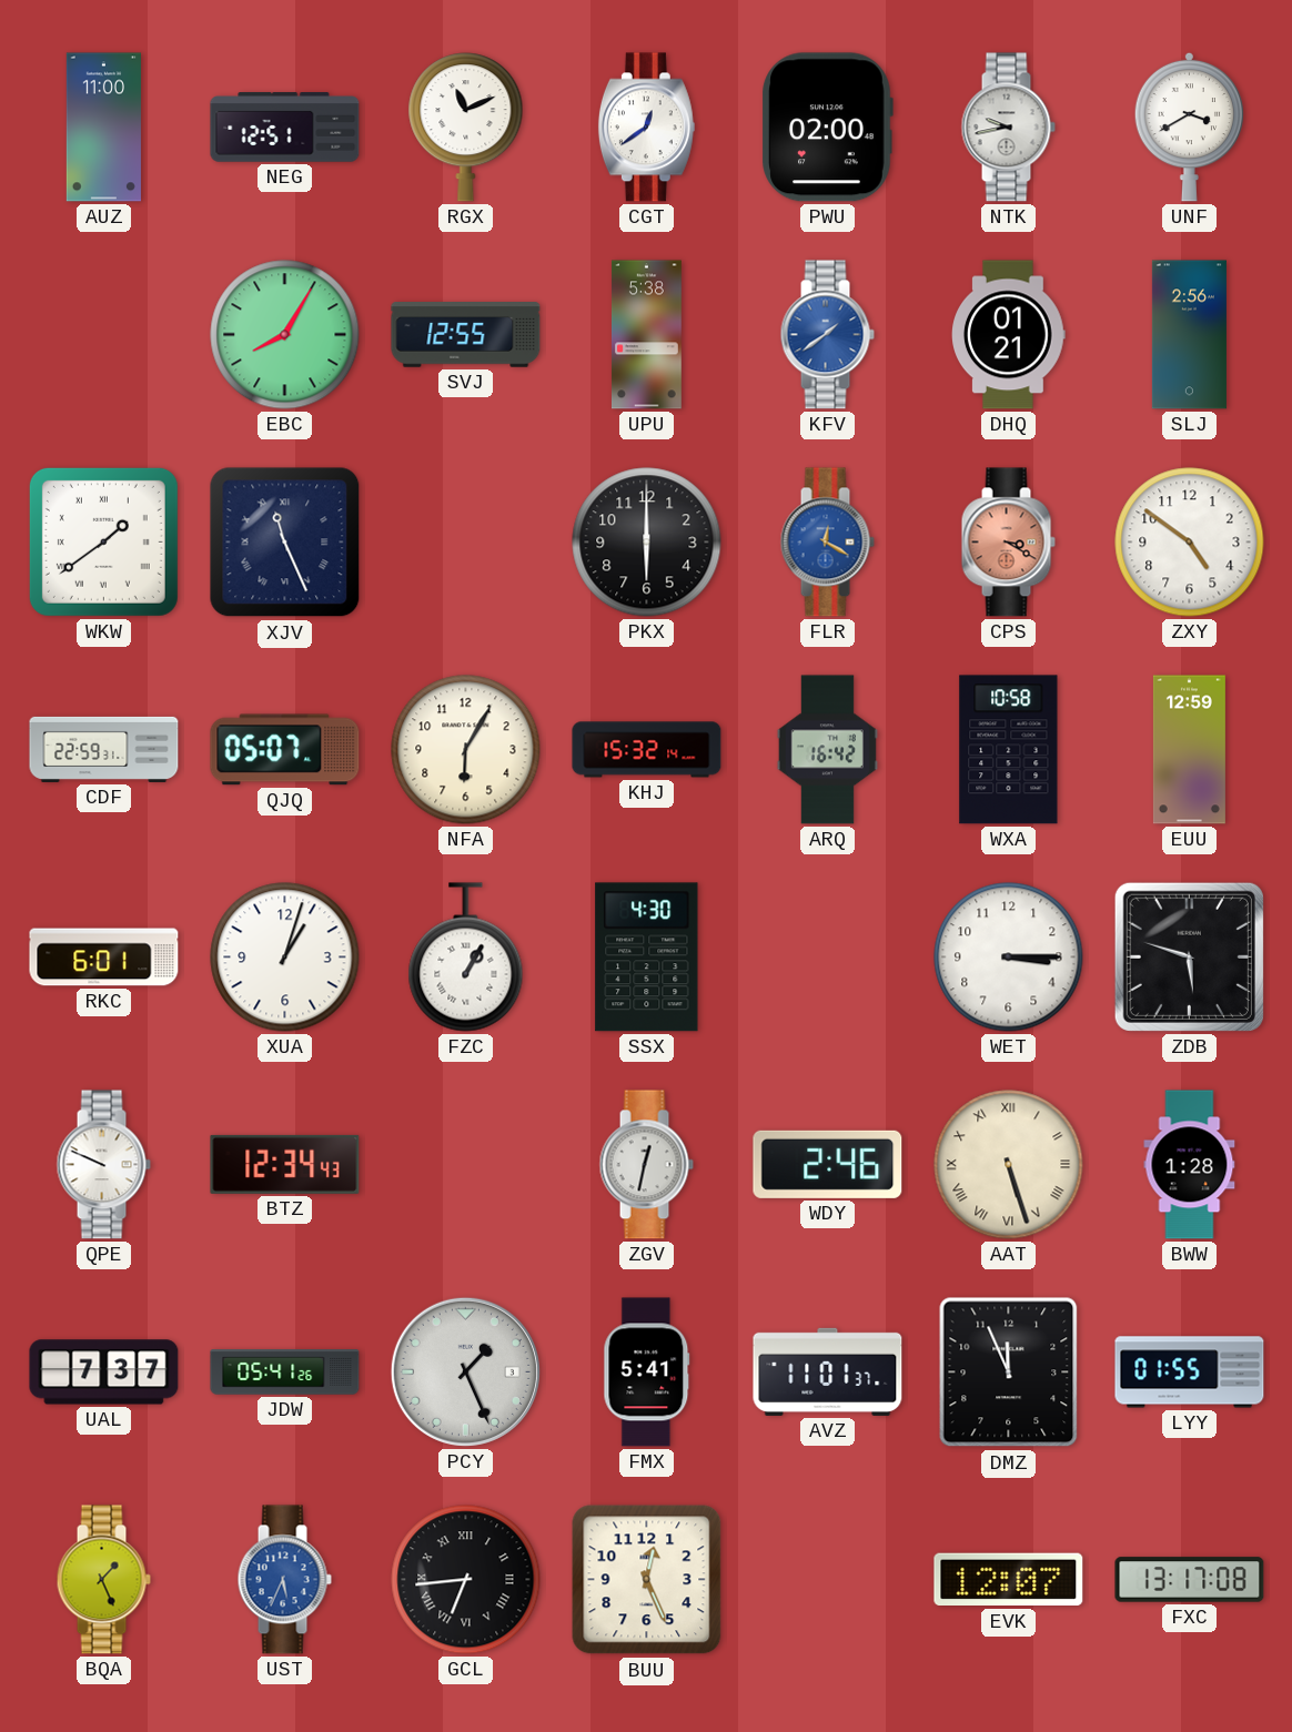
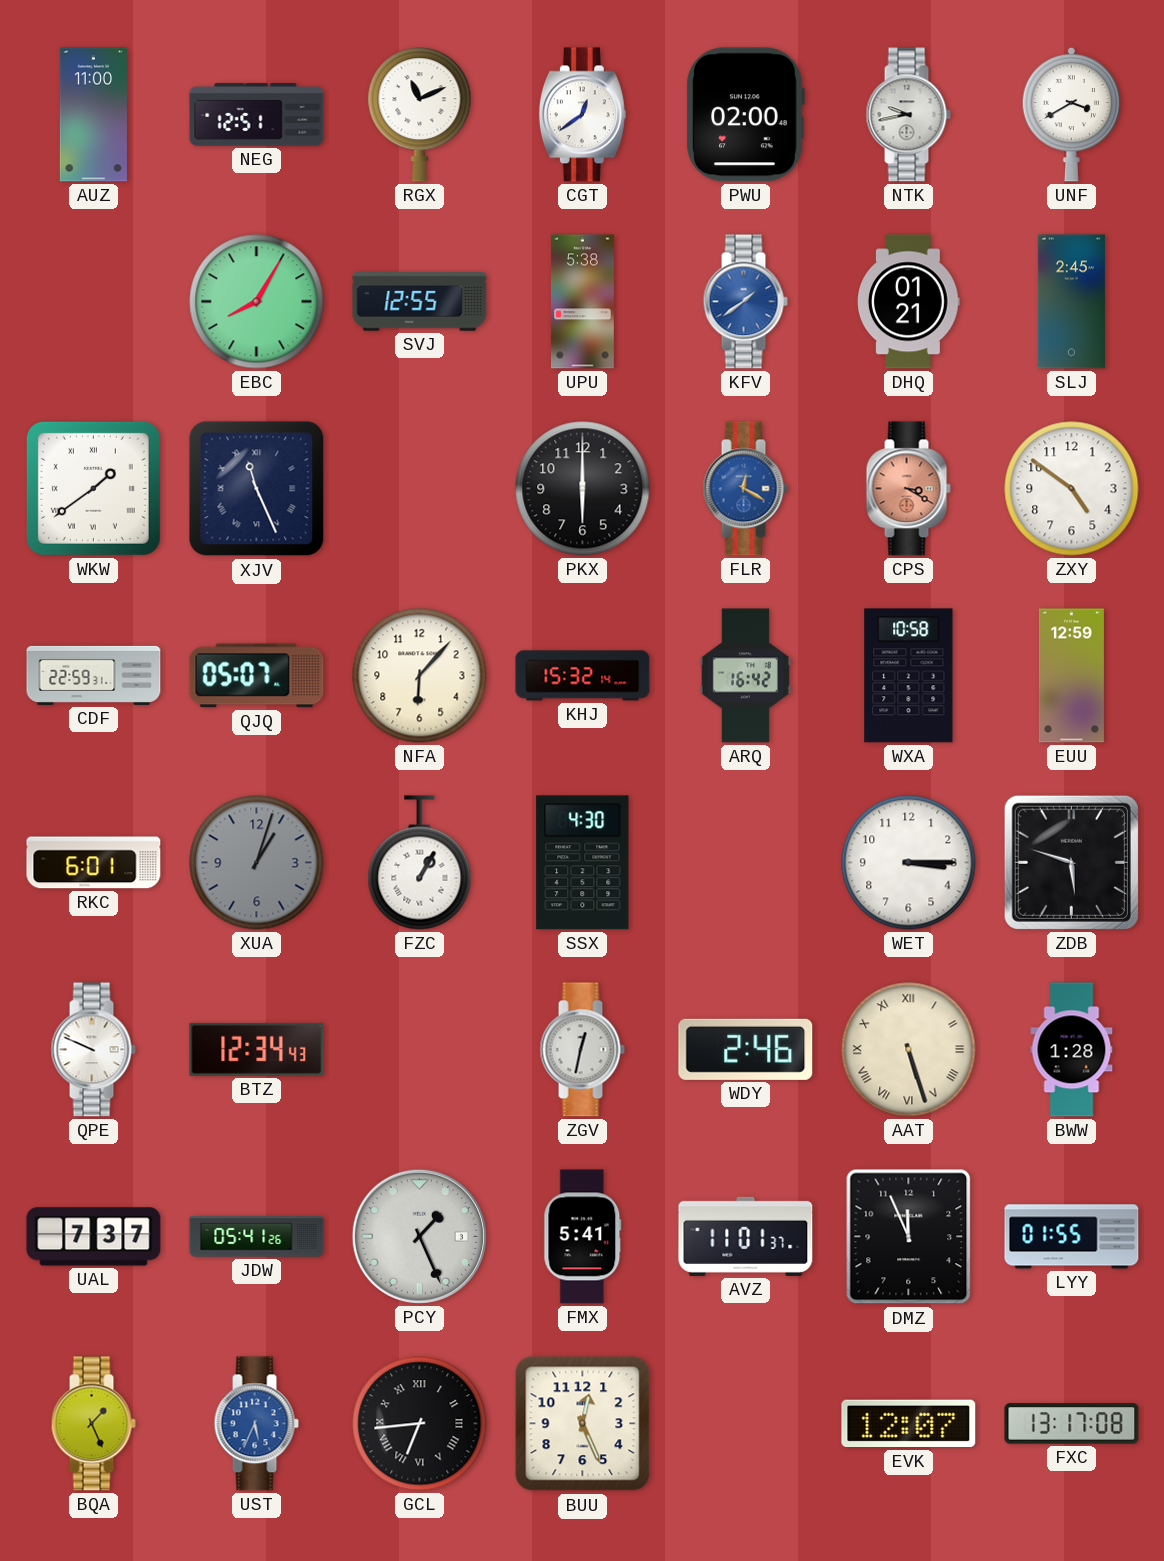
SLJ: 2:56 -> 2:45 (1071, 302)
NFA: 6:05 -> 6:07 (420, 676)
XUA dial: white -> grey (257, 863)
